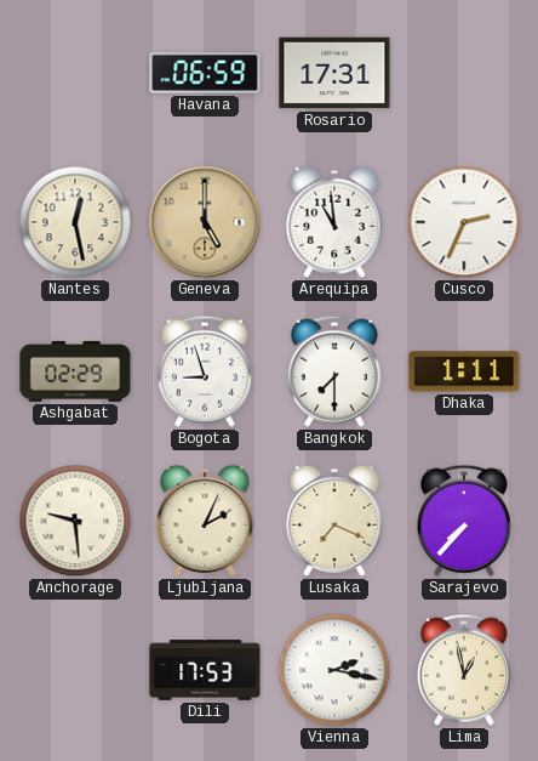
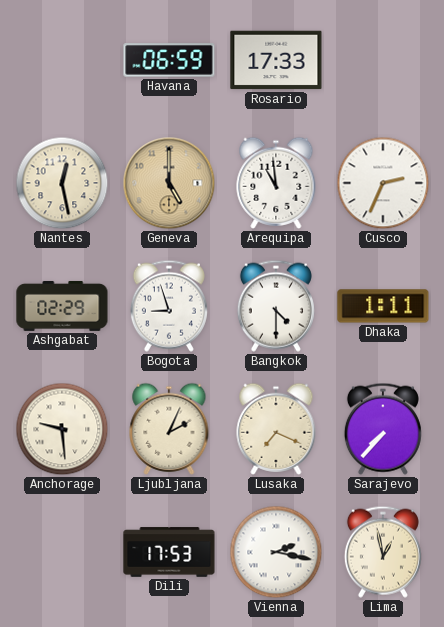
Rosario: 17:31 -> 17:33 (276, 60)
Bangkok: 7:30 -> 4:30 (276, 306)
